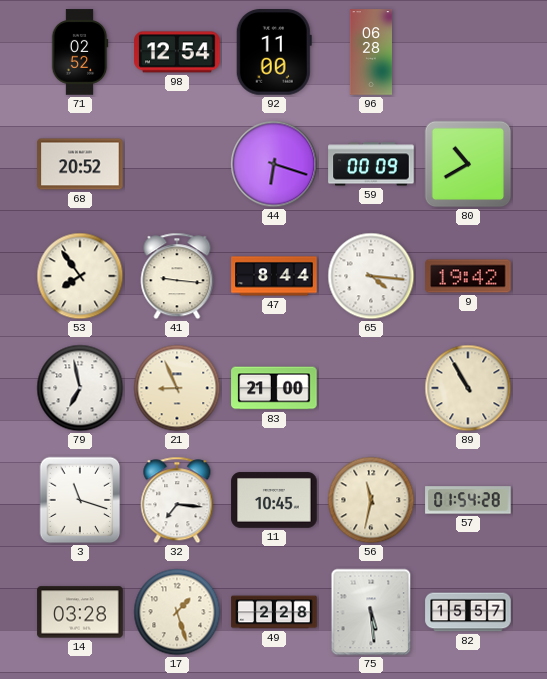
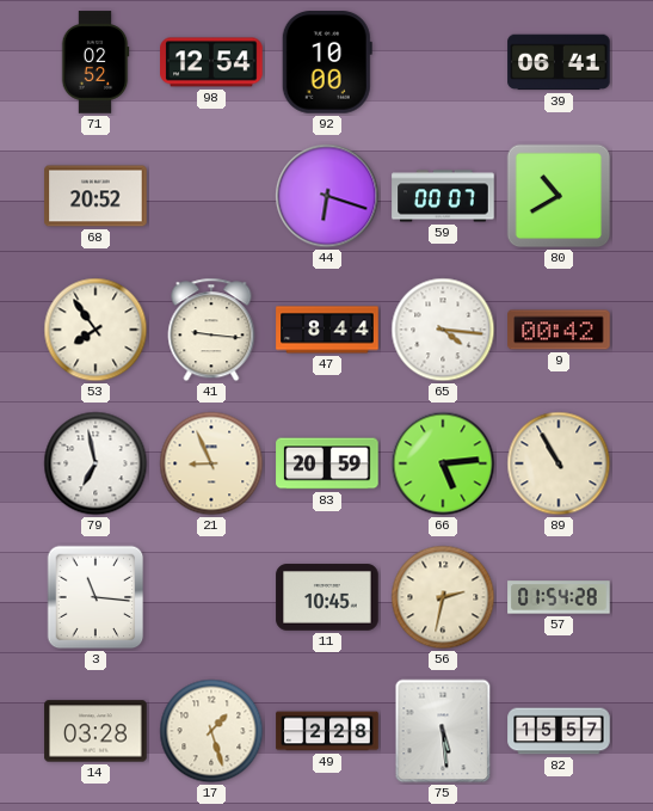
92: 11:00 -> 10:00 (327, 62)
96: 06:28 -> none (370, 52)
39: none -> 06:41 (559, 62)
59: 00:09 -> 00:07 (443, 196)
9: 19:42 -> 00:42 (559, 330)
83: 21:00 -> 20:59 (327, 463)
66: none -> 5:14 (443, 463)
3: 11:18 -> 11:16 (96, 597)
32: 7:16 -> none (177, 500)
56: 11:32 -> 2:32 (443, 597)
